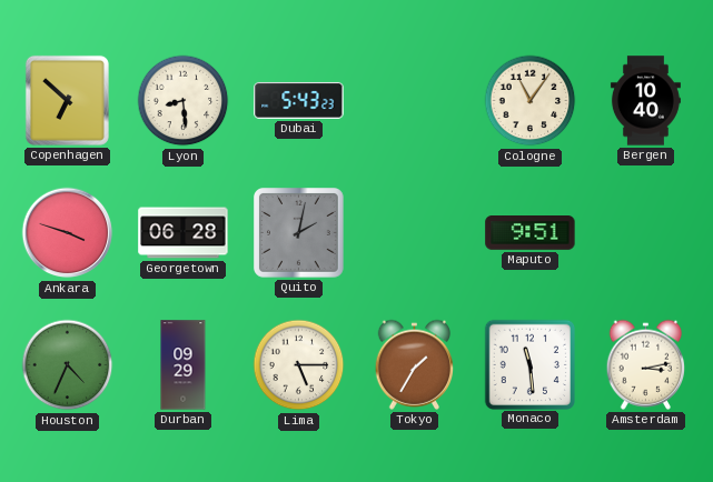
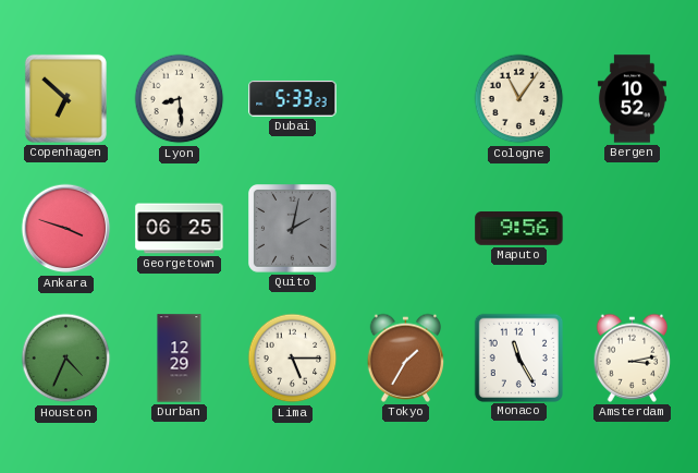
Dubai: 5:43 -> 5:33 (293, 98)
Bergen: 10:40 -> 10:52 (632, 99)
Georgetown: 06:28 -> 06:25 (180, 229)
Maputo: 9:51 -> 9:56 (519, 229)
Durban: 09:29 -> 12:29 (180, 359)
Monaco: 11:29 -> 11:25 (518, 357)
